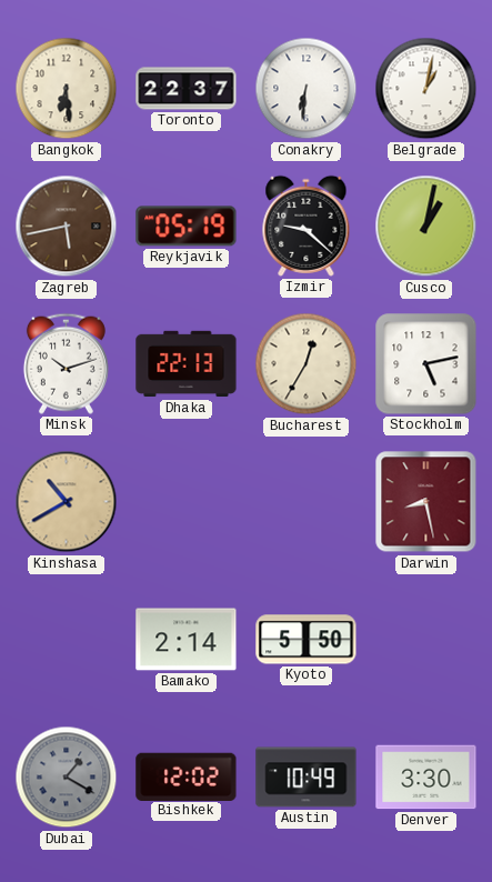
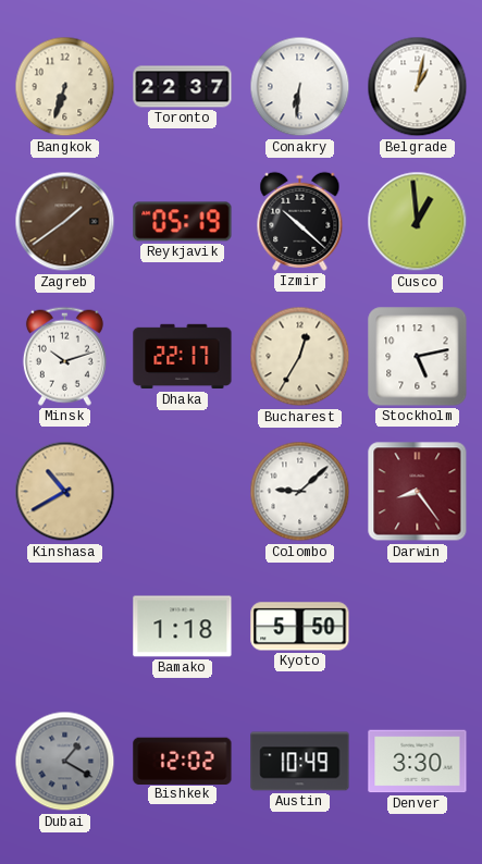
Bangkok: 6:29 -> 6:33 (65, 87)
Zagreb: 5:43 -> 1:39 (65, 222)
Izmir: 9:22 -> 10:22 (300, 221)
Cusco: 1:02 -> 12:59 (418, 222)
Dhaka: 22:13 -> 22:17 (183, 357)
Colombo: none -> 9:08 (300, 492)
Darwin: 8:28 -> 8:24 (418, 492)
Bamako: 2:14 -> 1:18 (183, 627)
